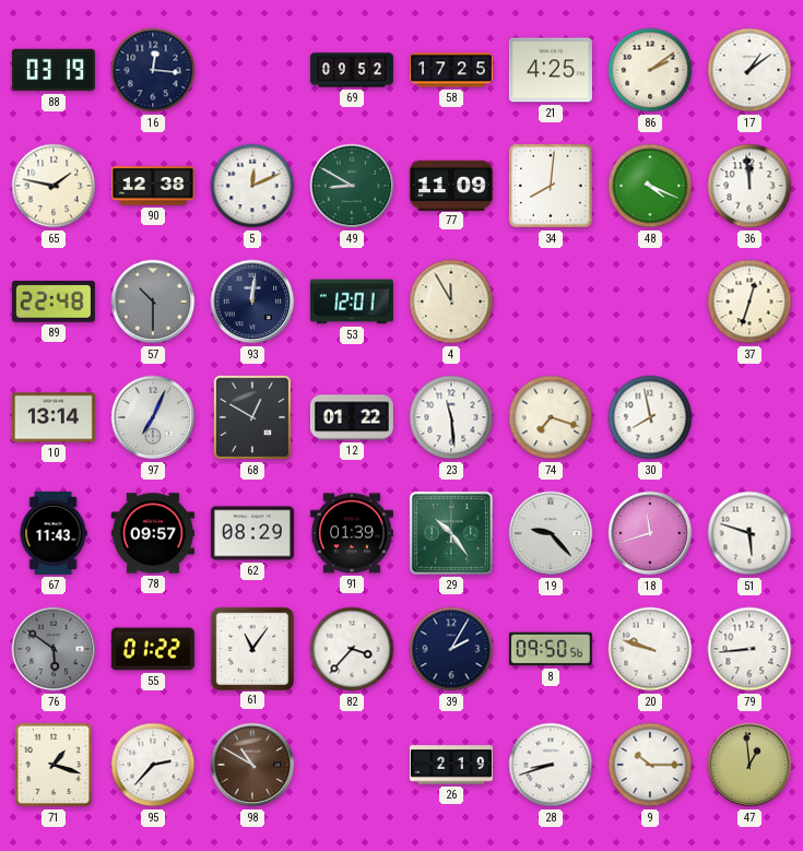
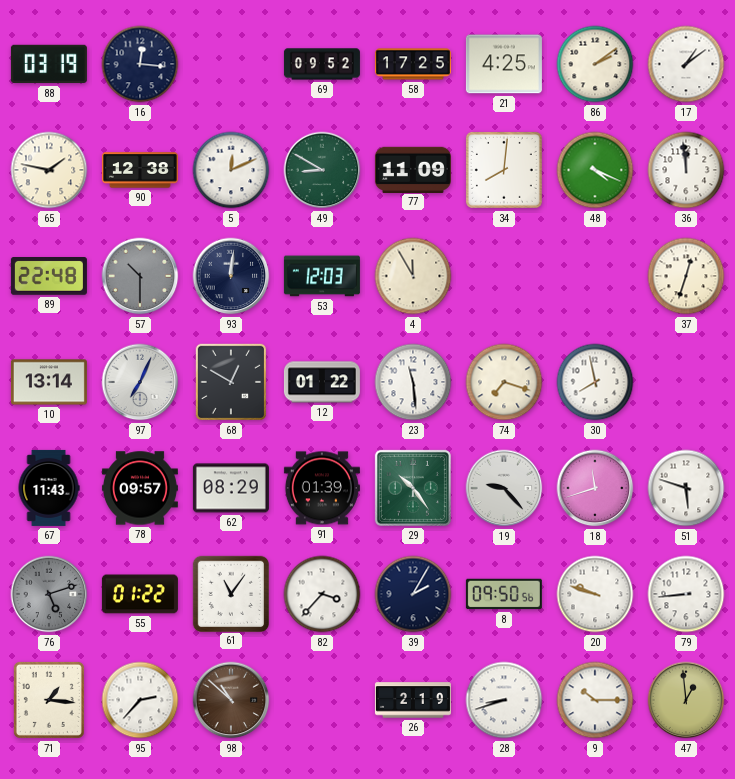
53: 12:01 -> 12:03 (322, 276)
76: 5:51 -> 5:12 (49, 594)
71: 1:18 -> 1:16 (49, 700)
98: 10:50 -> 10:52 (231, 700)
